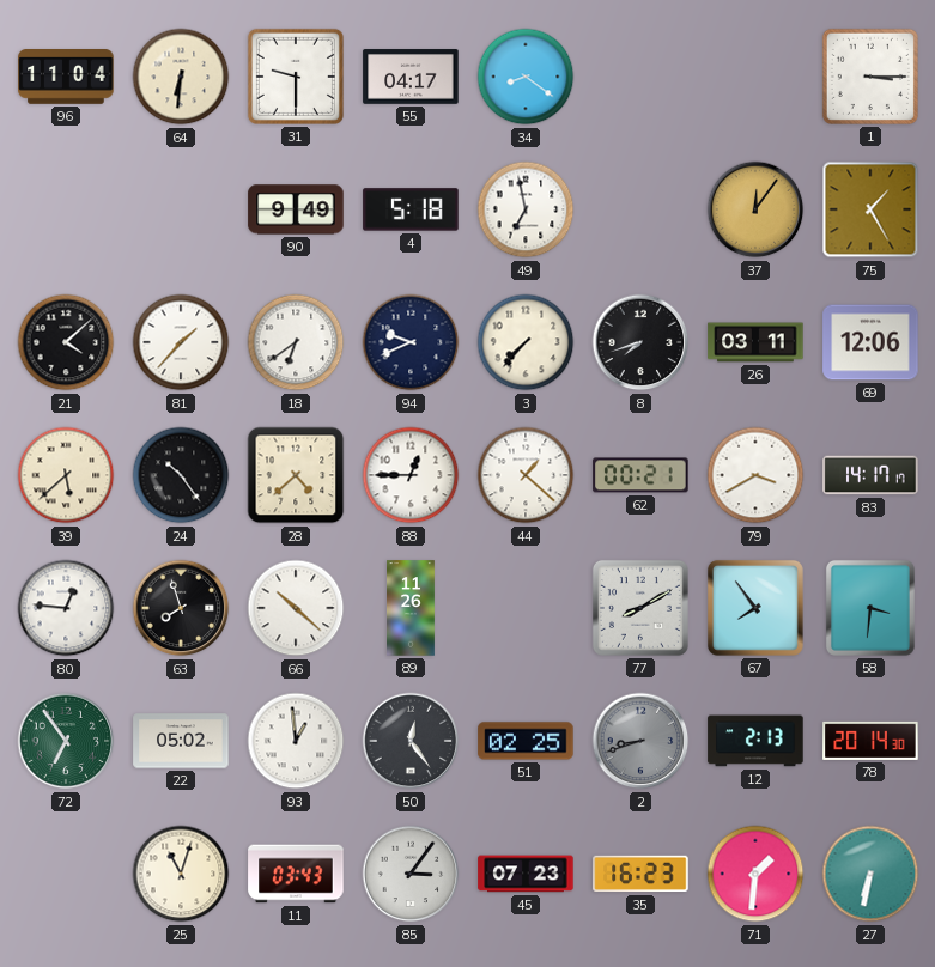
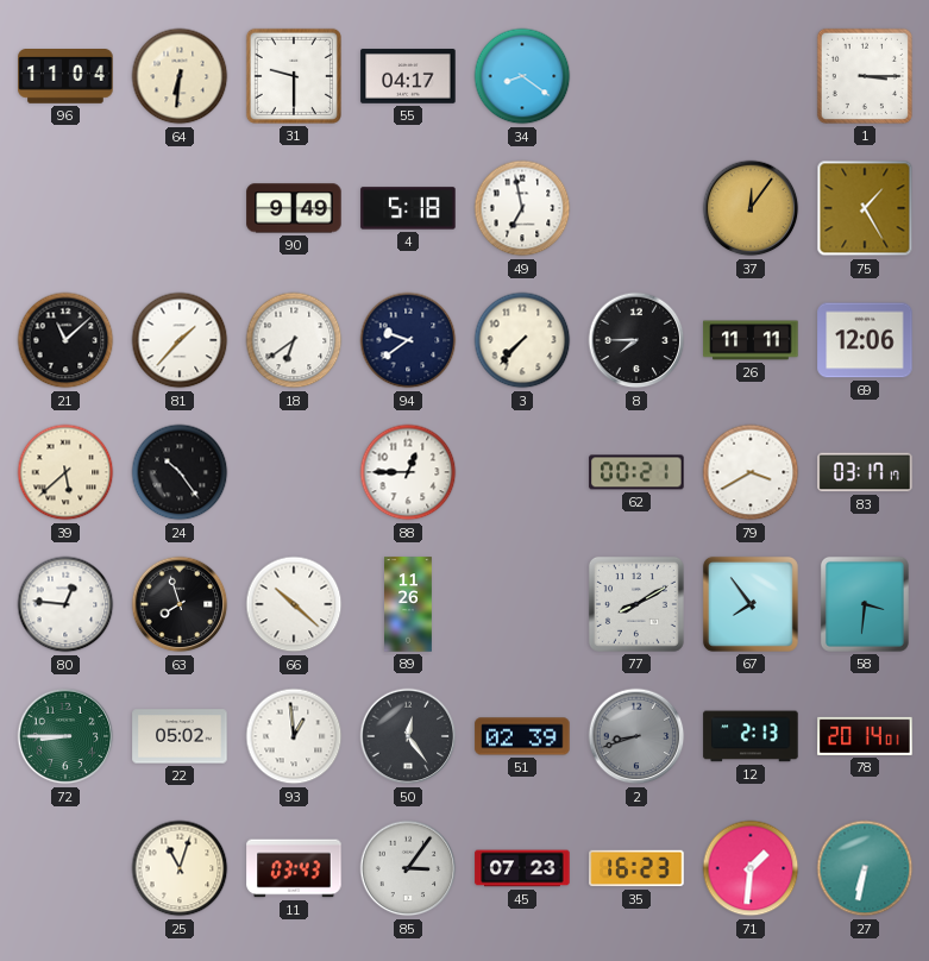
21: 4:08 -> 11:08 (65, 340)
94: 9:41 -> 9:39 (408, 340)
8: 7:42 -> 7:45 (636, 340)
26: 03:11 -> 11:11 (751, 340)
28: 4:38 -> none (296, 475)
44: 1:22 -> none (526, 475)
83: 14:17 -> 03:17 (865, 472)
72: 6:54 -> 8:45 (65, 736)
51: 02:25 -> 02:39 (522, 736)
78: 20:14:30 -> 20:14:01 (865, 736)
